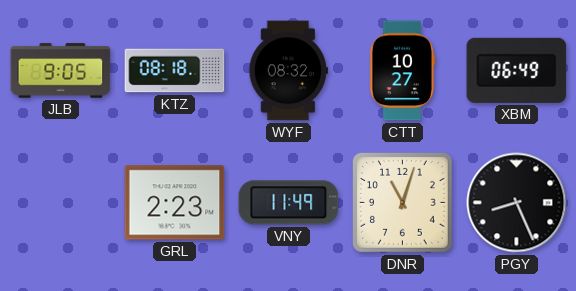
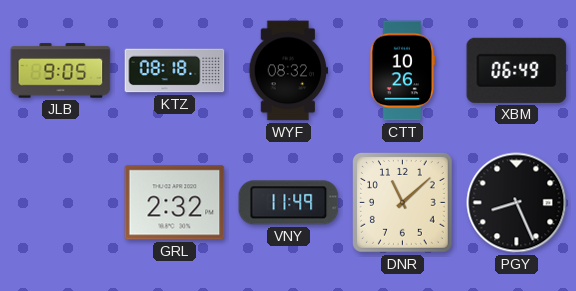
CTT: 10:27 -> 10:26 (403, 71)
GRL: 2:23 -> 2:32 (175, 203)
DNR: 11:03 -> 11:08 (403, 203)
